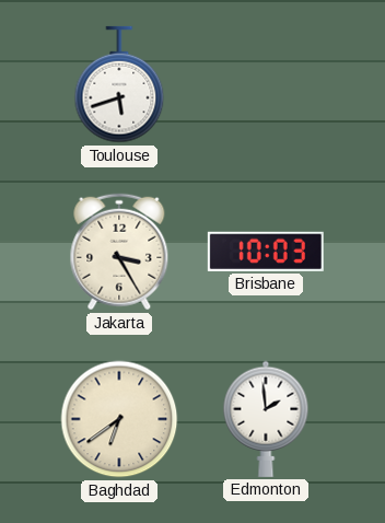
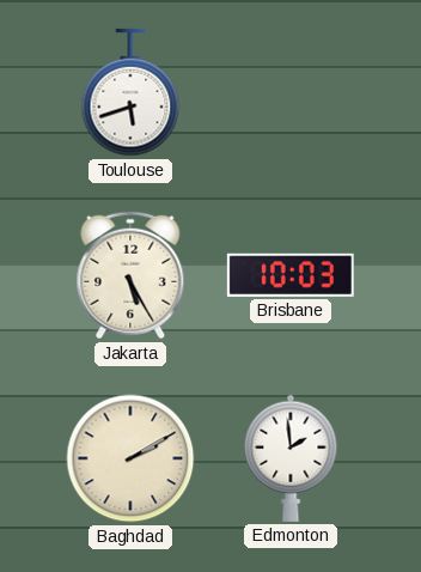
Jakarta: 3:25 -> 5:25 (130, 275)
Baghdad: 6:39 -> 2:10 (130, 458)
